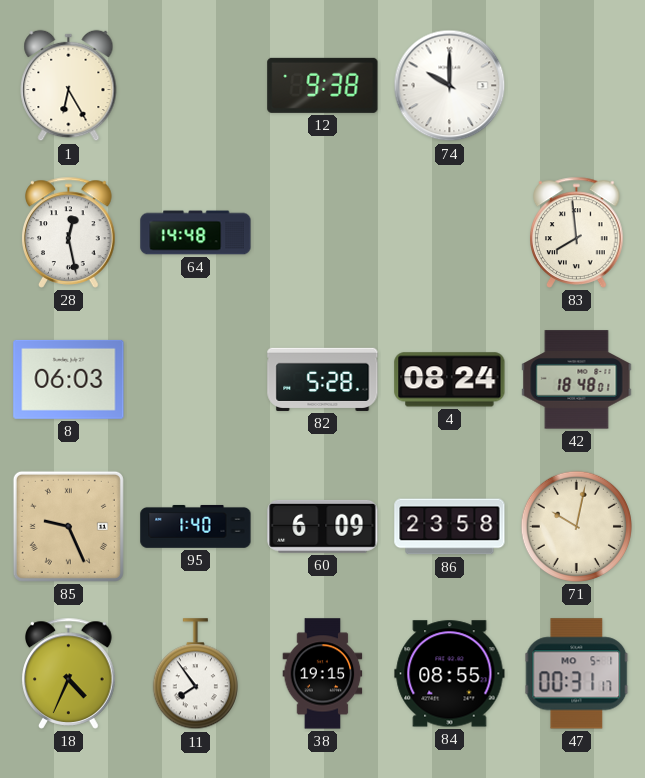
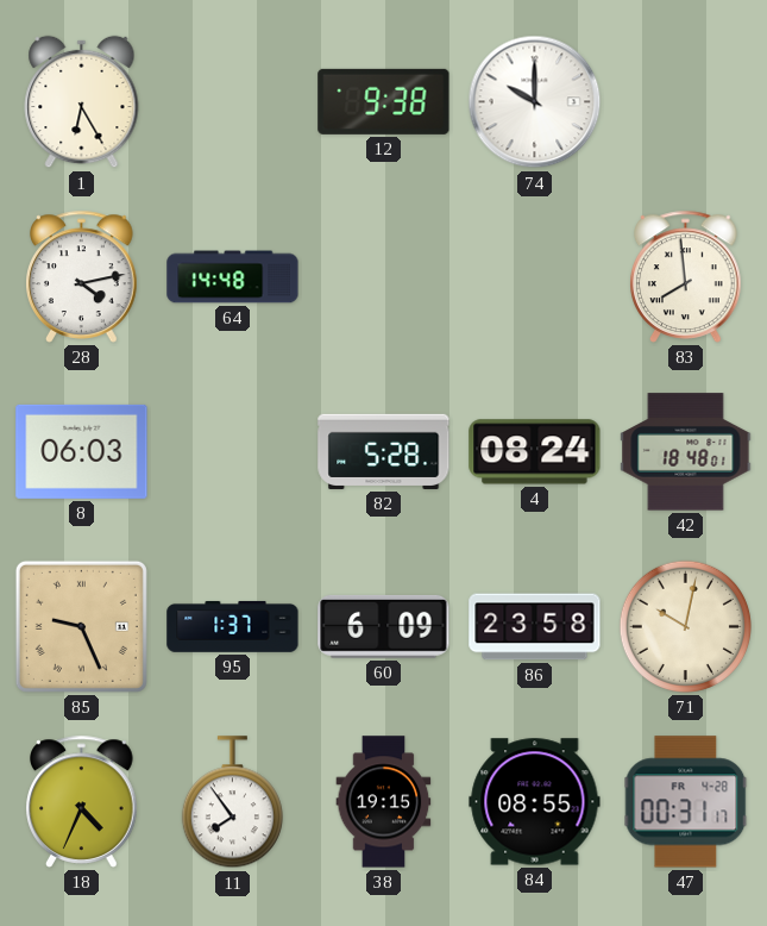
28: 12:28 -> 4:13 (82, 276)
95: 1:40 -> 1:37 (233, 626)
47 date: MO 5-1 -> FR 4-28 (686, 802)
